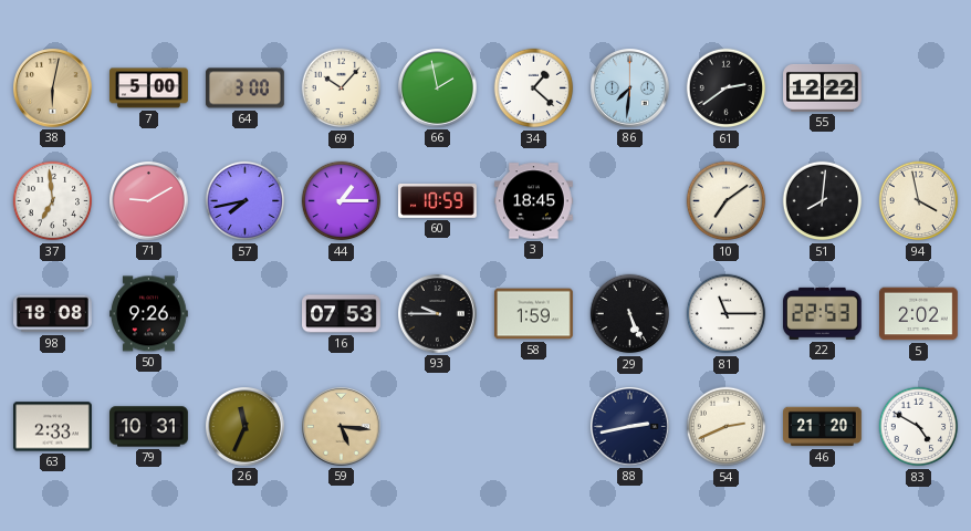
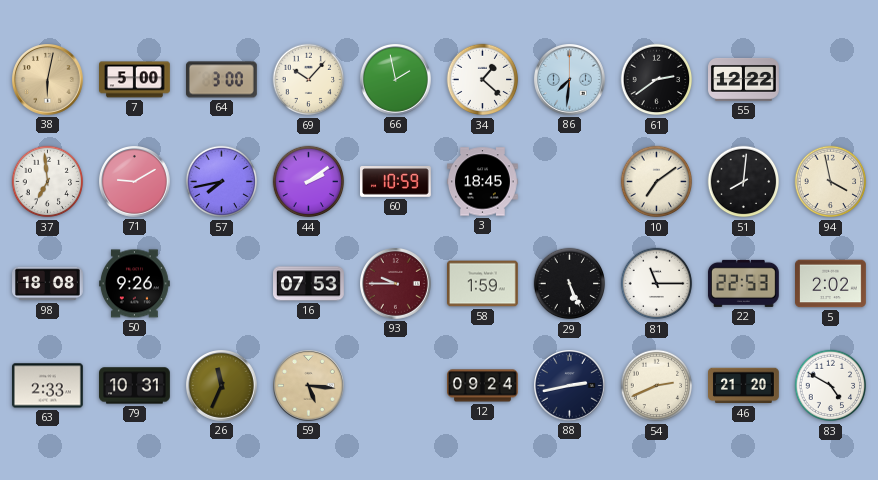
44: 1:15 -> 2:09 (309, 182)
93 dial: black -> burgundy (396, 284)
12: none -> 09:24 (483, 386)
